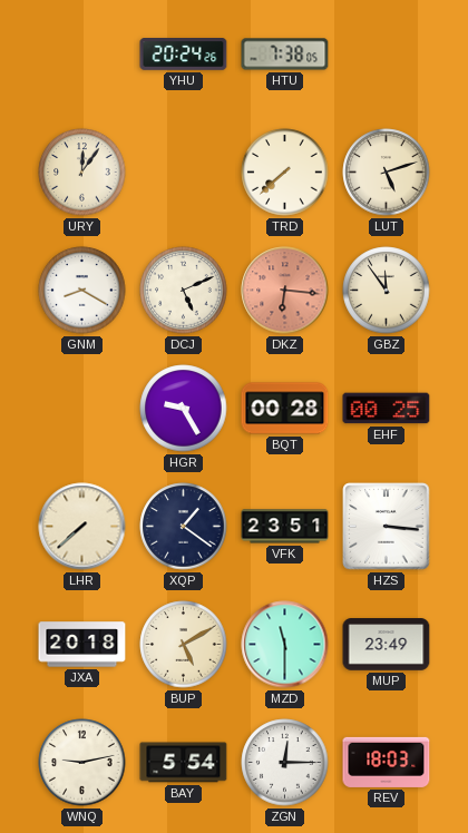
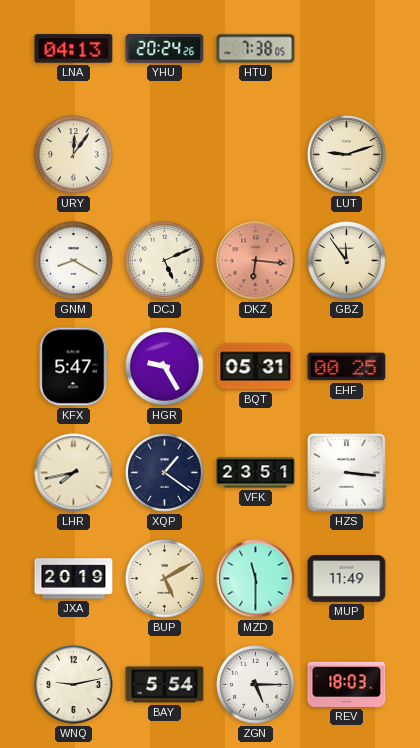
LNA: none -> 04:13 (74, 49)
TRD: 7:38 -> none (285, 173)
LUT: 5:12 -> 9:12 (347, 155)
KFX: none -> 5:47 (73, 367)
BQT: 00:28 -> 05:31 (256, 367)
LHR: 7:38 -> 7:43 (74, 473)
JXA: 20:18 -> 20:19 (74, 579)
MUP: 23:49 -> 11:49 (347, 579)
ZGN: 12:15 -> 5:15 (256, 685)
